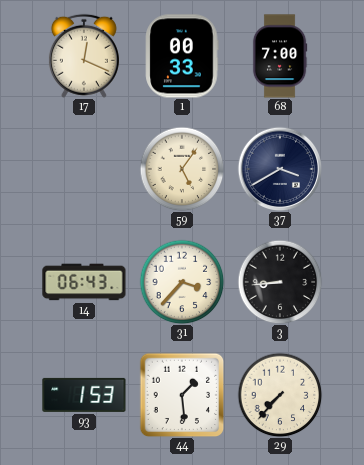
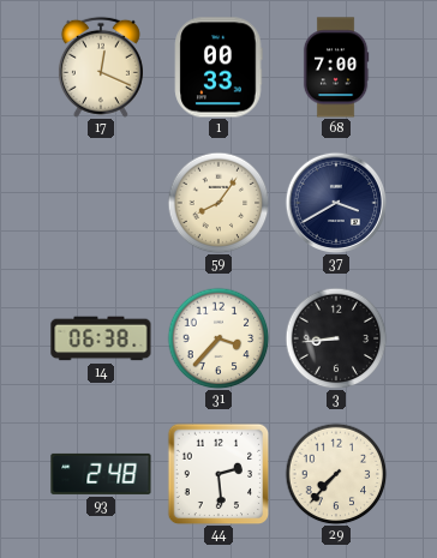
59: 5:06 -> 8:06 (218, 203)
14: 06:43 -> 06:38 (101, 338)
93: 1:53 -> 2:48 (101, 474)
44: 1:29 -> 2:29 (218, 474)
